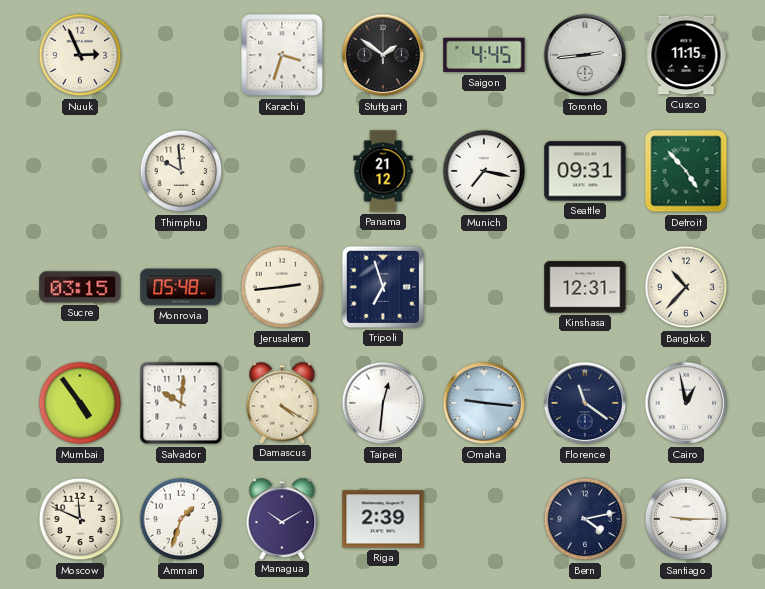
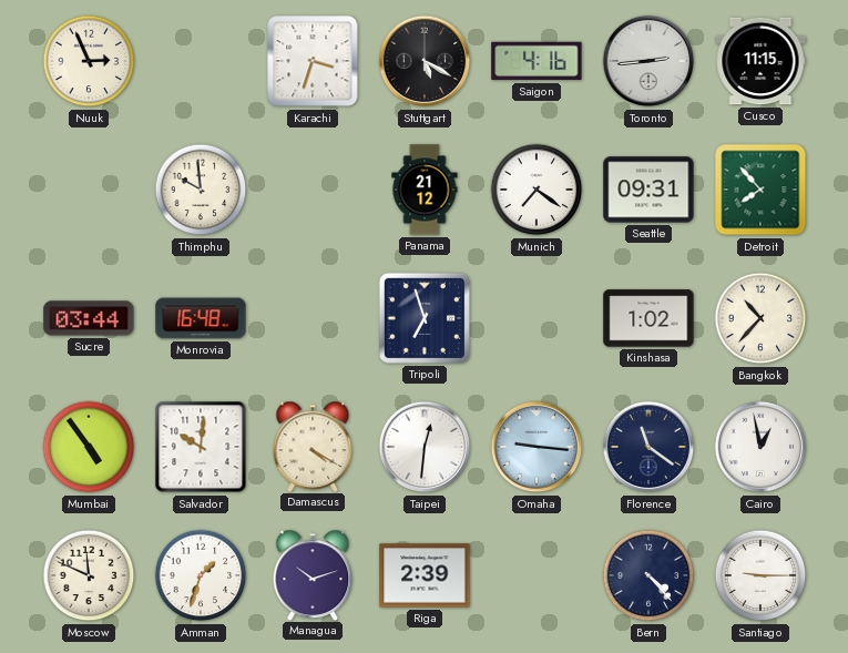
Stuttgart: 1:51 -> 5:20 (425, 61)
Saigon: 4:45 -> 4:16 (537, 61)
Munich: 7:17 -> 7:21 (537, 190)
Detroit: 4:53 -> 7:53 (760, 190)
Sucre: 03:15 -> 03:44 (89, 318)
Monrovia: 05:48 -> 16:48 (201, 318)
Jerusalem: 2:44 -> none (282, 287)
Kinshasa: 12:31 -> 1:02 (648, 318)
Managua: 10:10 -> 10:12 (313, 574)
Bern: 4:13 -> 4:23 (648, 575)
